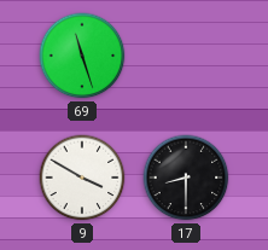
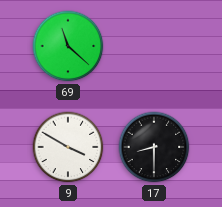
69: 11:27 -> 11:22 (68, 46)
